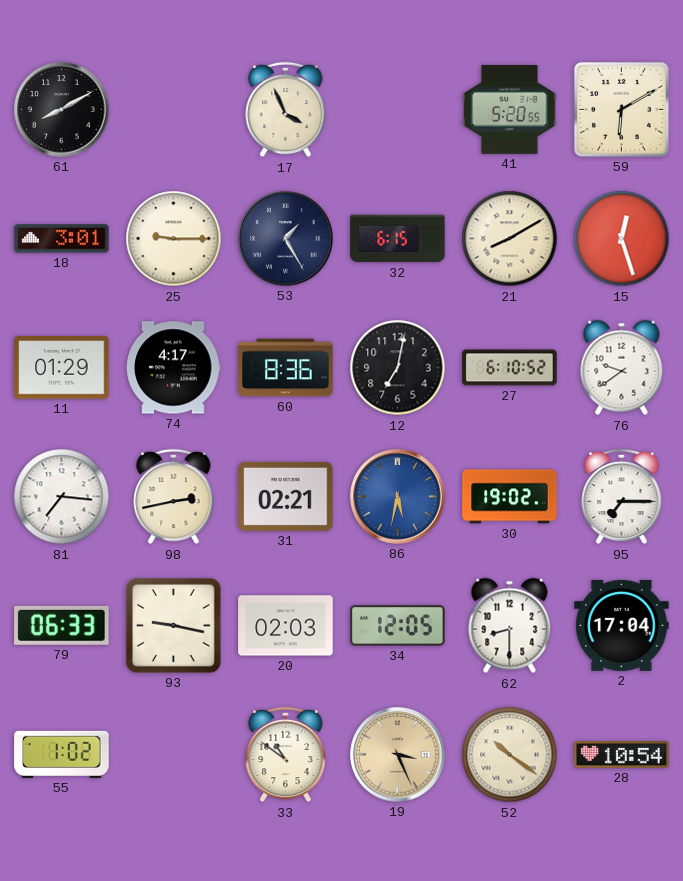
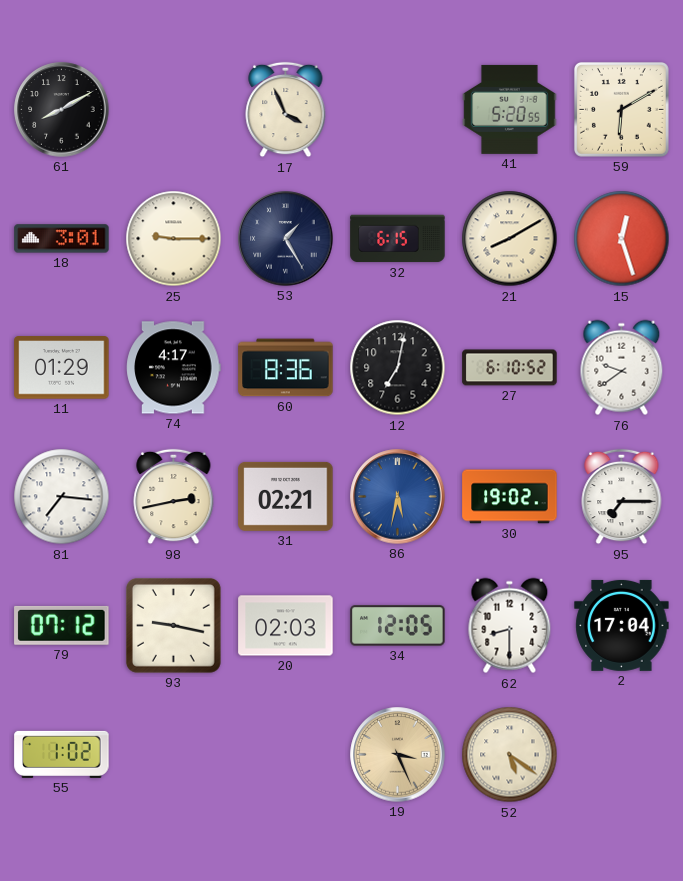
79: 06:33 -> 07:12 (62, 625)
33: 10:51 -> none (286, 755)
52: 10:21 -> 5:21 (510, 755)
28: 10:54 -> none (622, 755)
